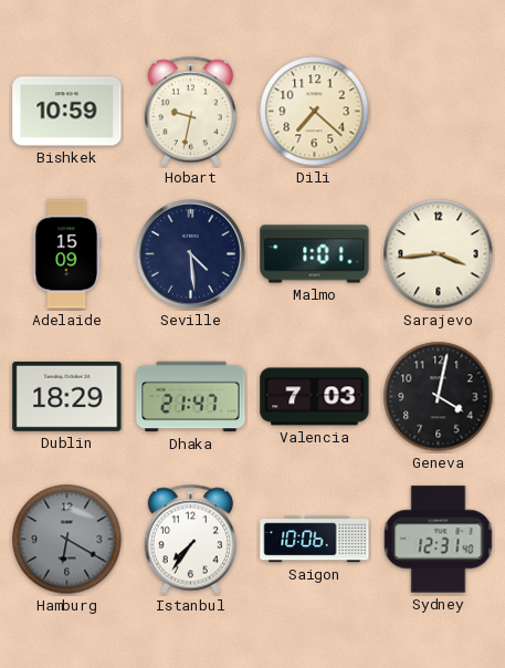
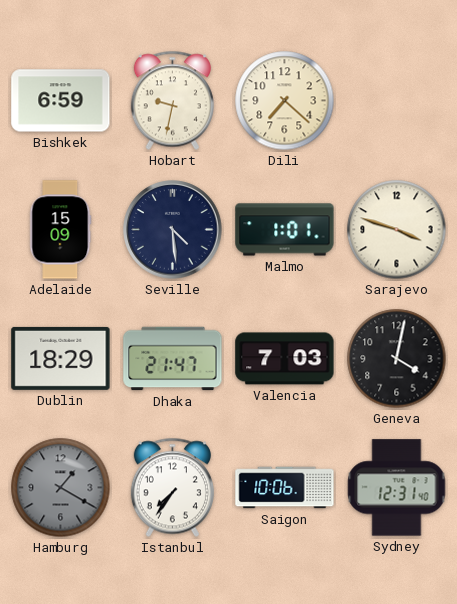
Bishkek: 10:59 -> 6:59 (61, 101)
Sarajevo: 3:44 -> 3:48 (397, 230)
Hamburg: 6:20 -> 1:20 (61, 488)
